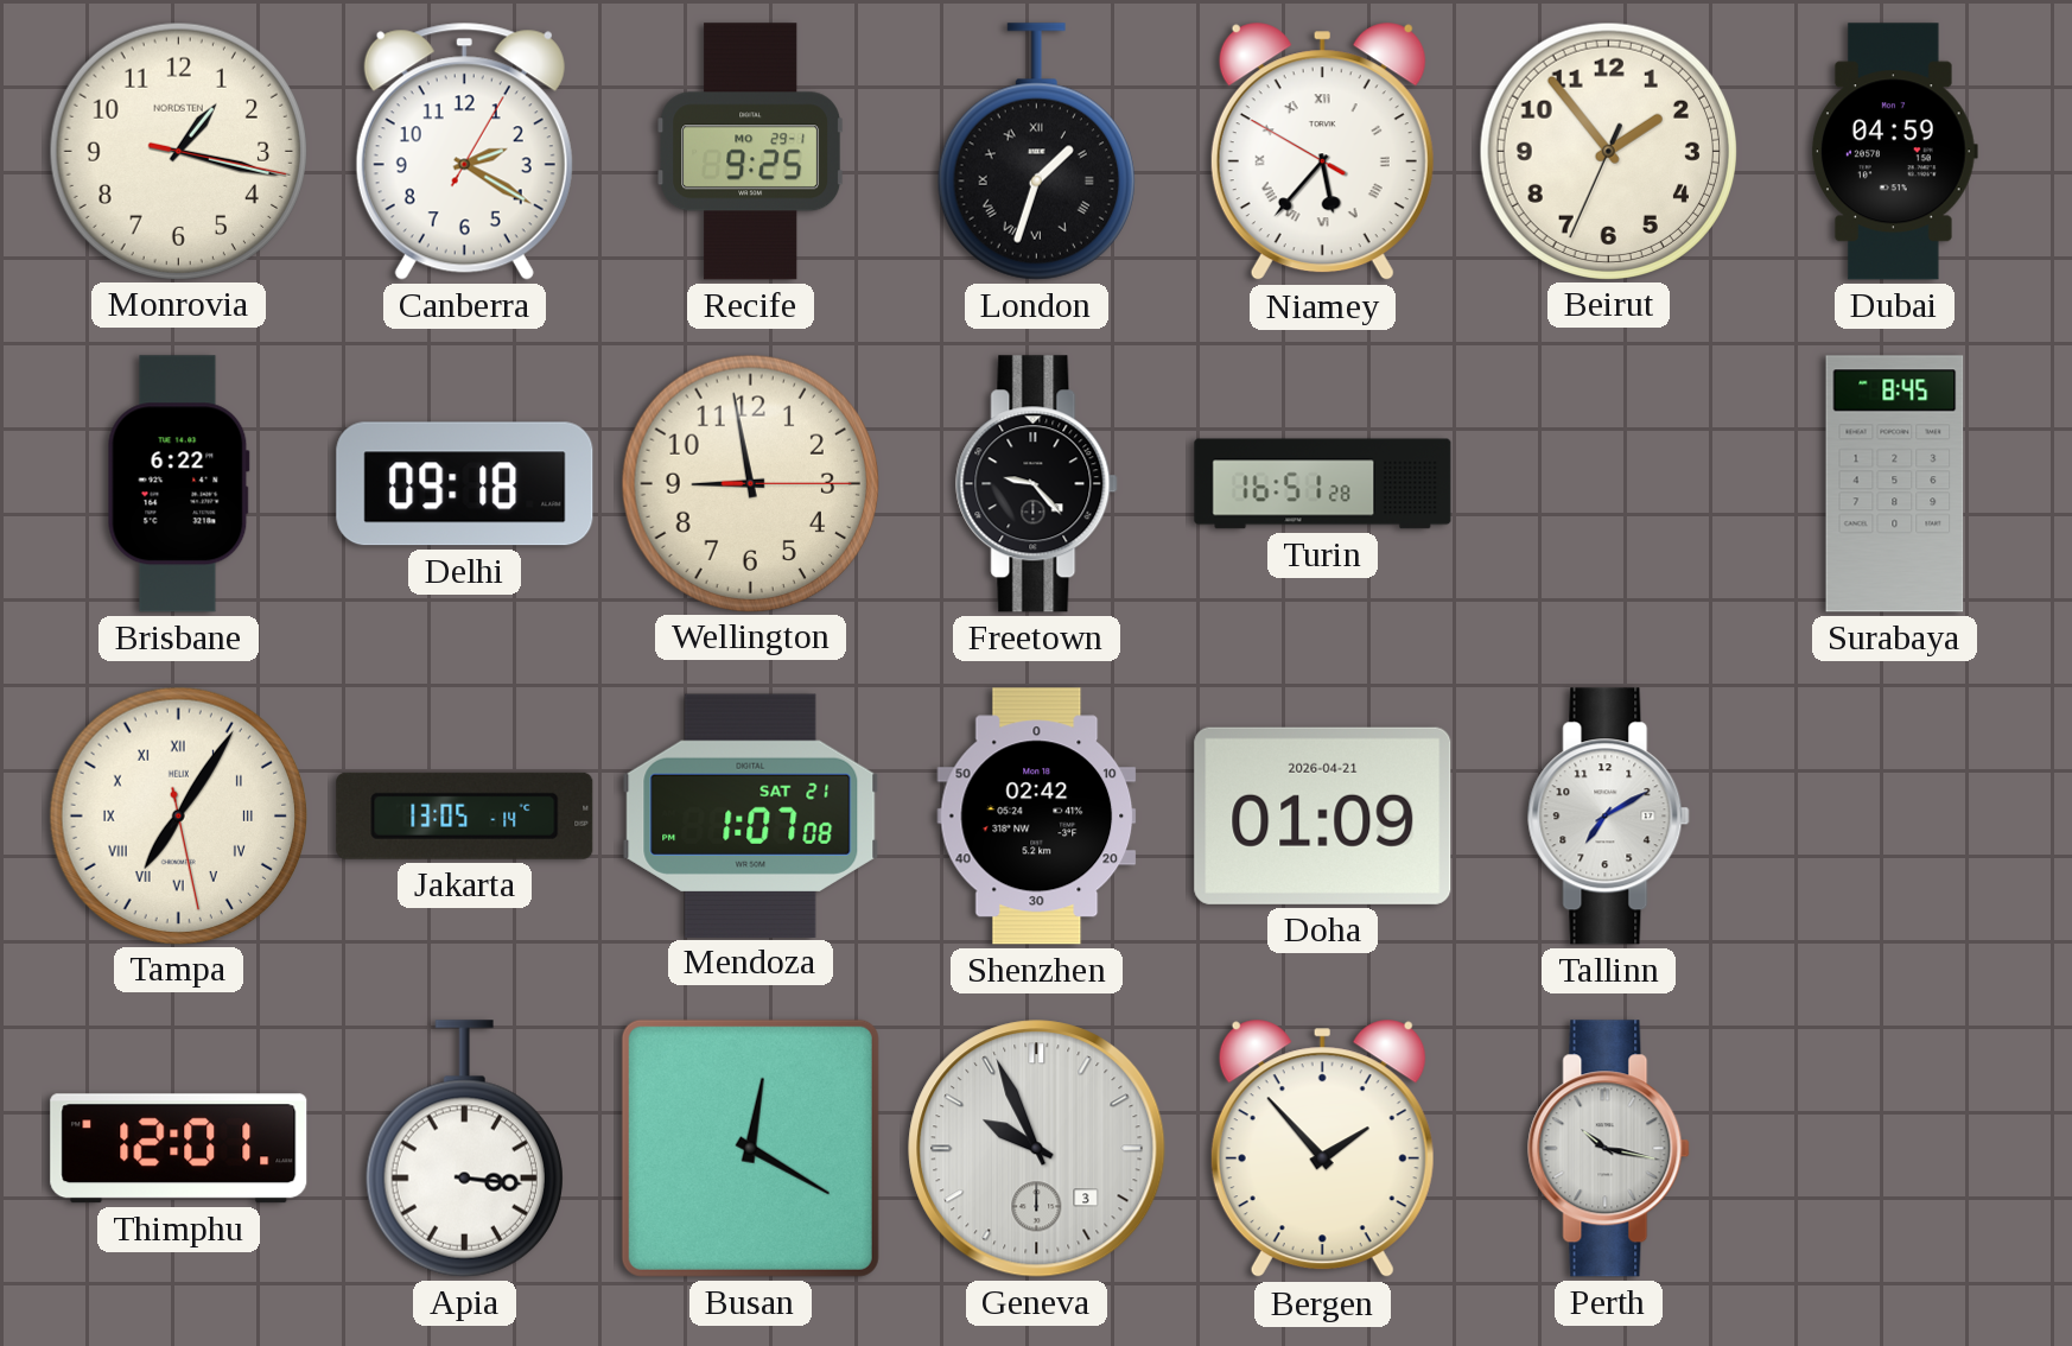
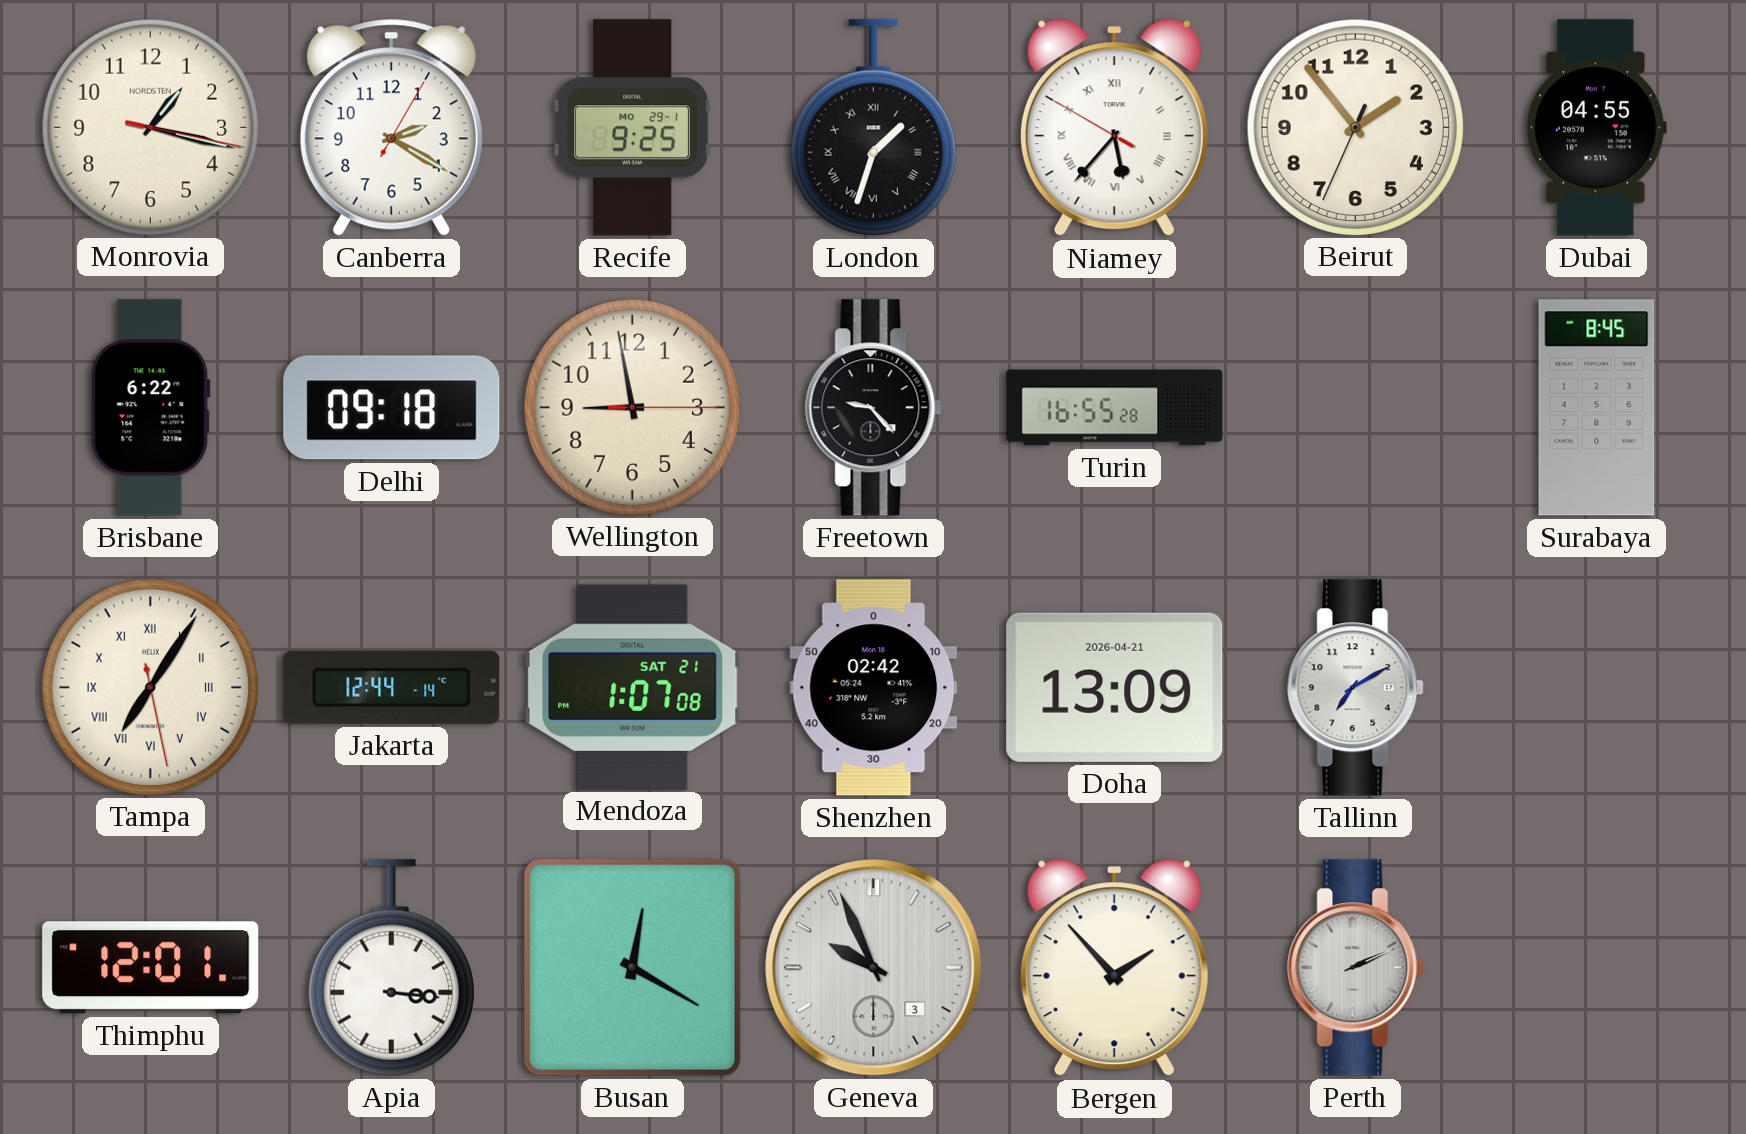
Dubai: 04:59 -> 04:55 (1596, 128)
Turin: 16:51 -> 16:55 (1115, 408)
Jakarta: 13:05 -> 12:44 (392, 687)
Doha: 01:09 -> 13:09 (1115, 687)
Perth: 10:17 -> 2:11 (1356, 968)
